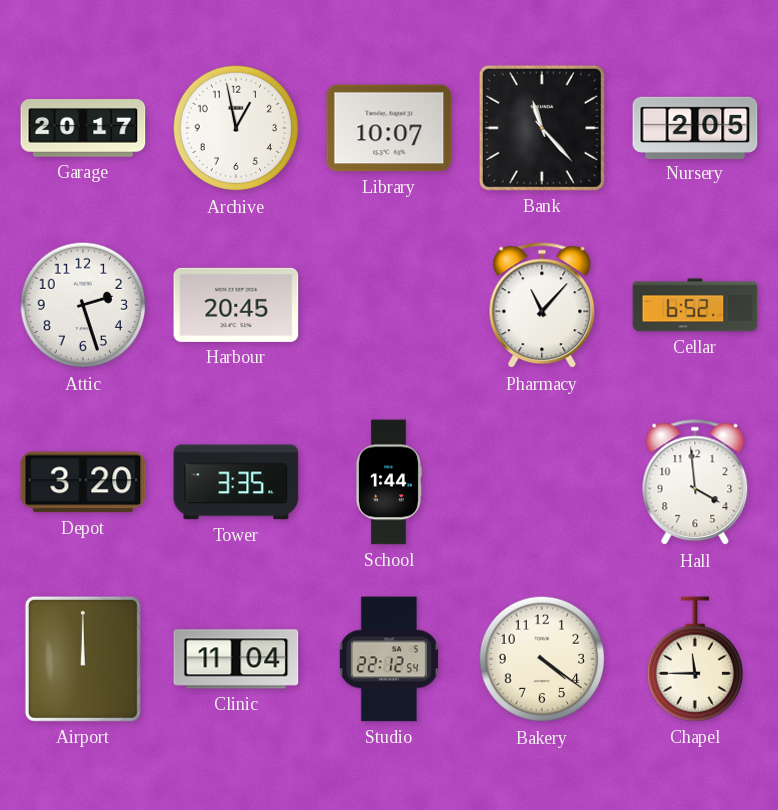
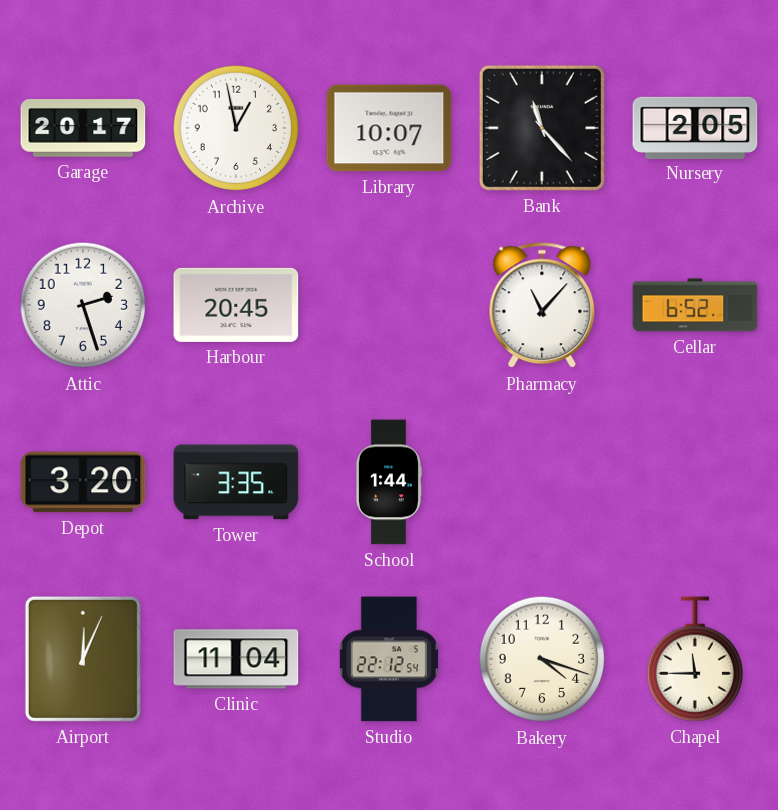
Hall: 3:59 -> none (695, 483)
Airport: 12:00 -> 12:04 (83, 659)
Bakery: 4:21 -> 4:18 (542, 659)
